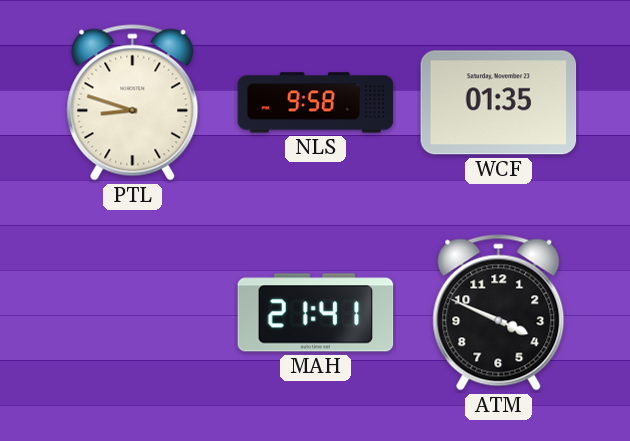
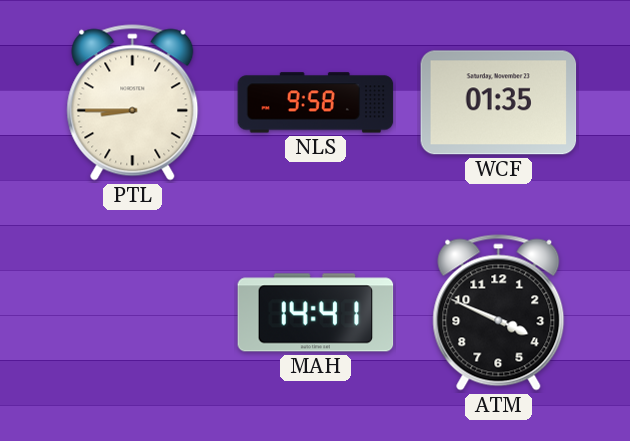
PTL: 8:48 -> 8:45 (133, 103)
MAH: 21:41 -> 14:41 (316, 313)
